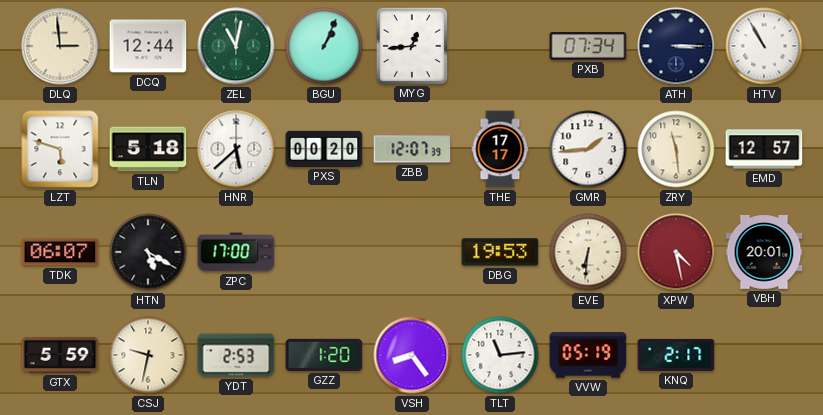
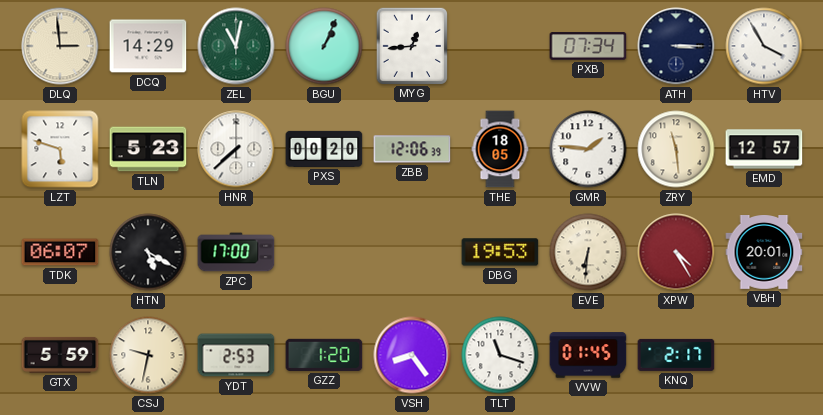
DCQ: 12:44 -> 14:29 (148, 46)
HTV: 10:55 -> 3:55 (764, 46)
TLN: 5:18 -> 5:23 (148, 149)
HNR: 5:38 -> 7:38 (236, 149)
ZBB: 12:07 -> 12:06 (412, 149)
THE: 17:17 -> 18:05 (500, 149)
GMR: 1:44 -> 1:46 (588, 149)
XPW: 4:28 -> 4:25 (676, 252)
TLT: 11:14 -> 11:18 (500, 355)
VVW: 05:19 -> 01:45 (588, 355)
